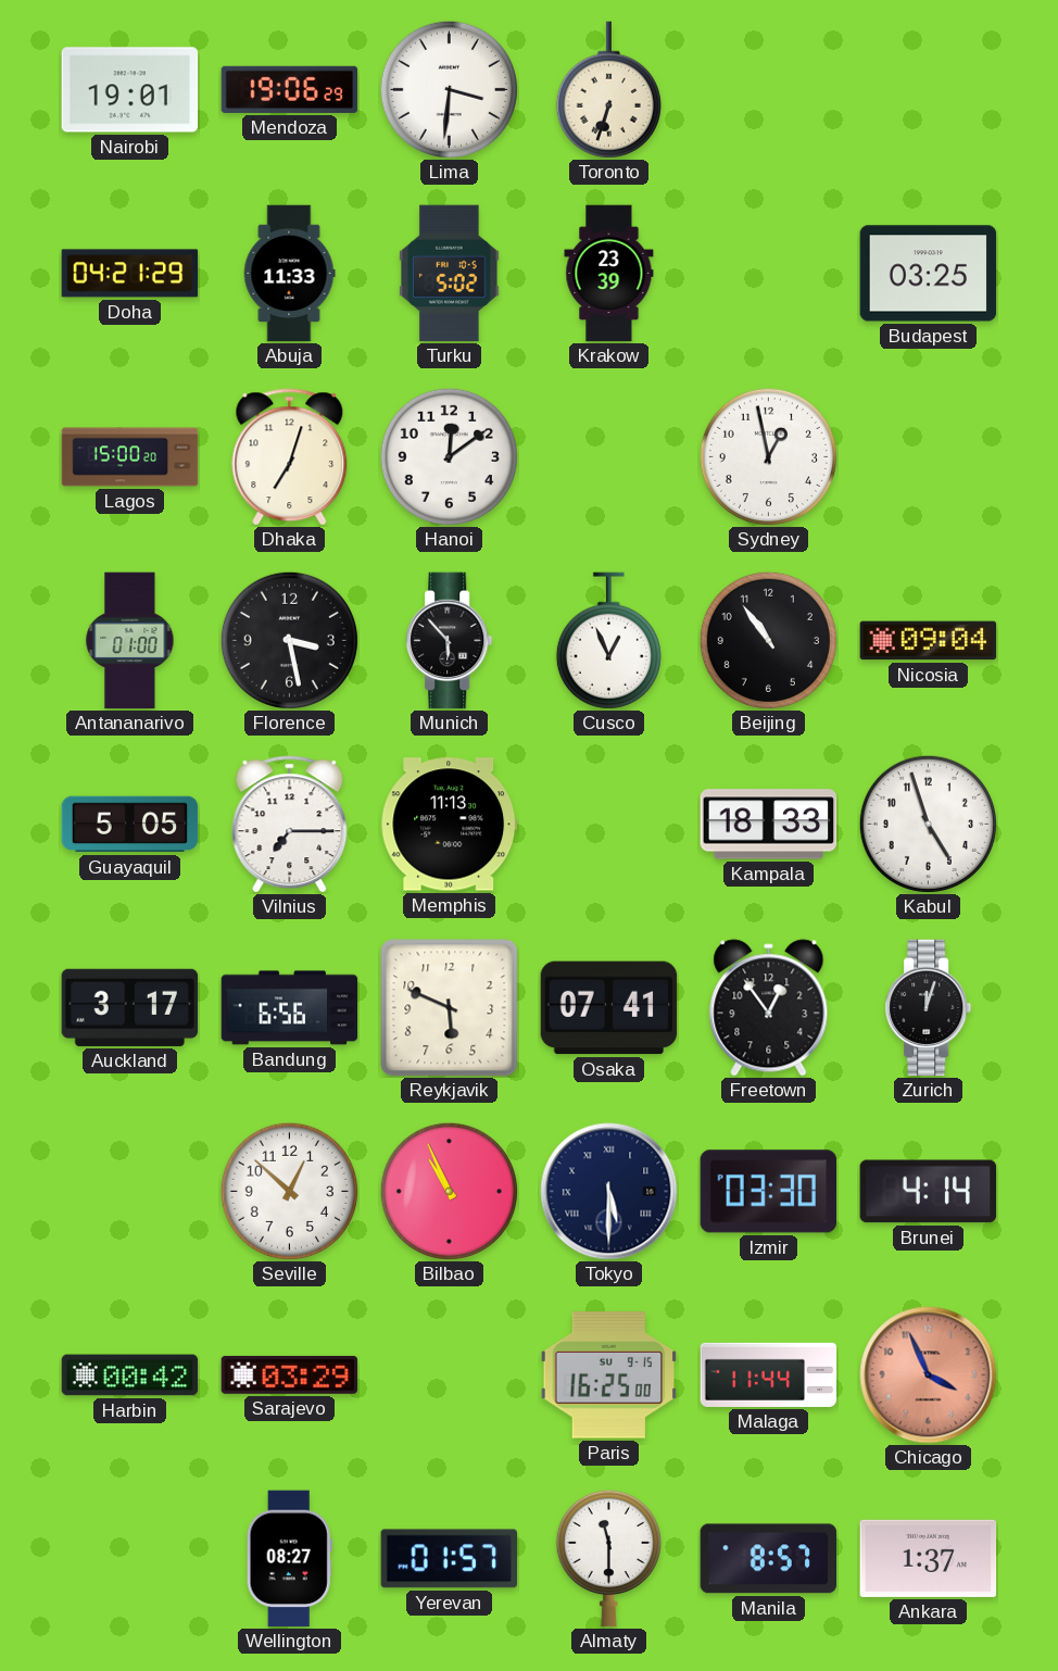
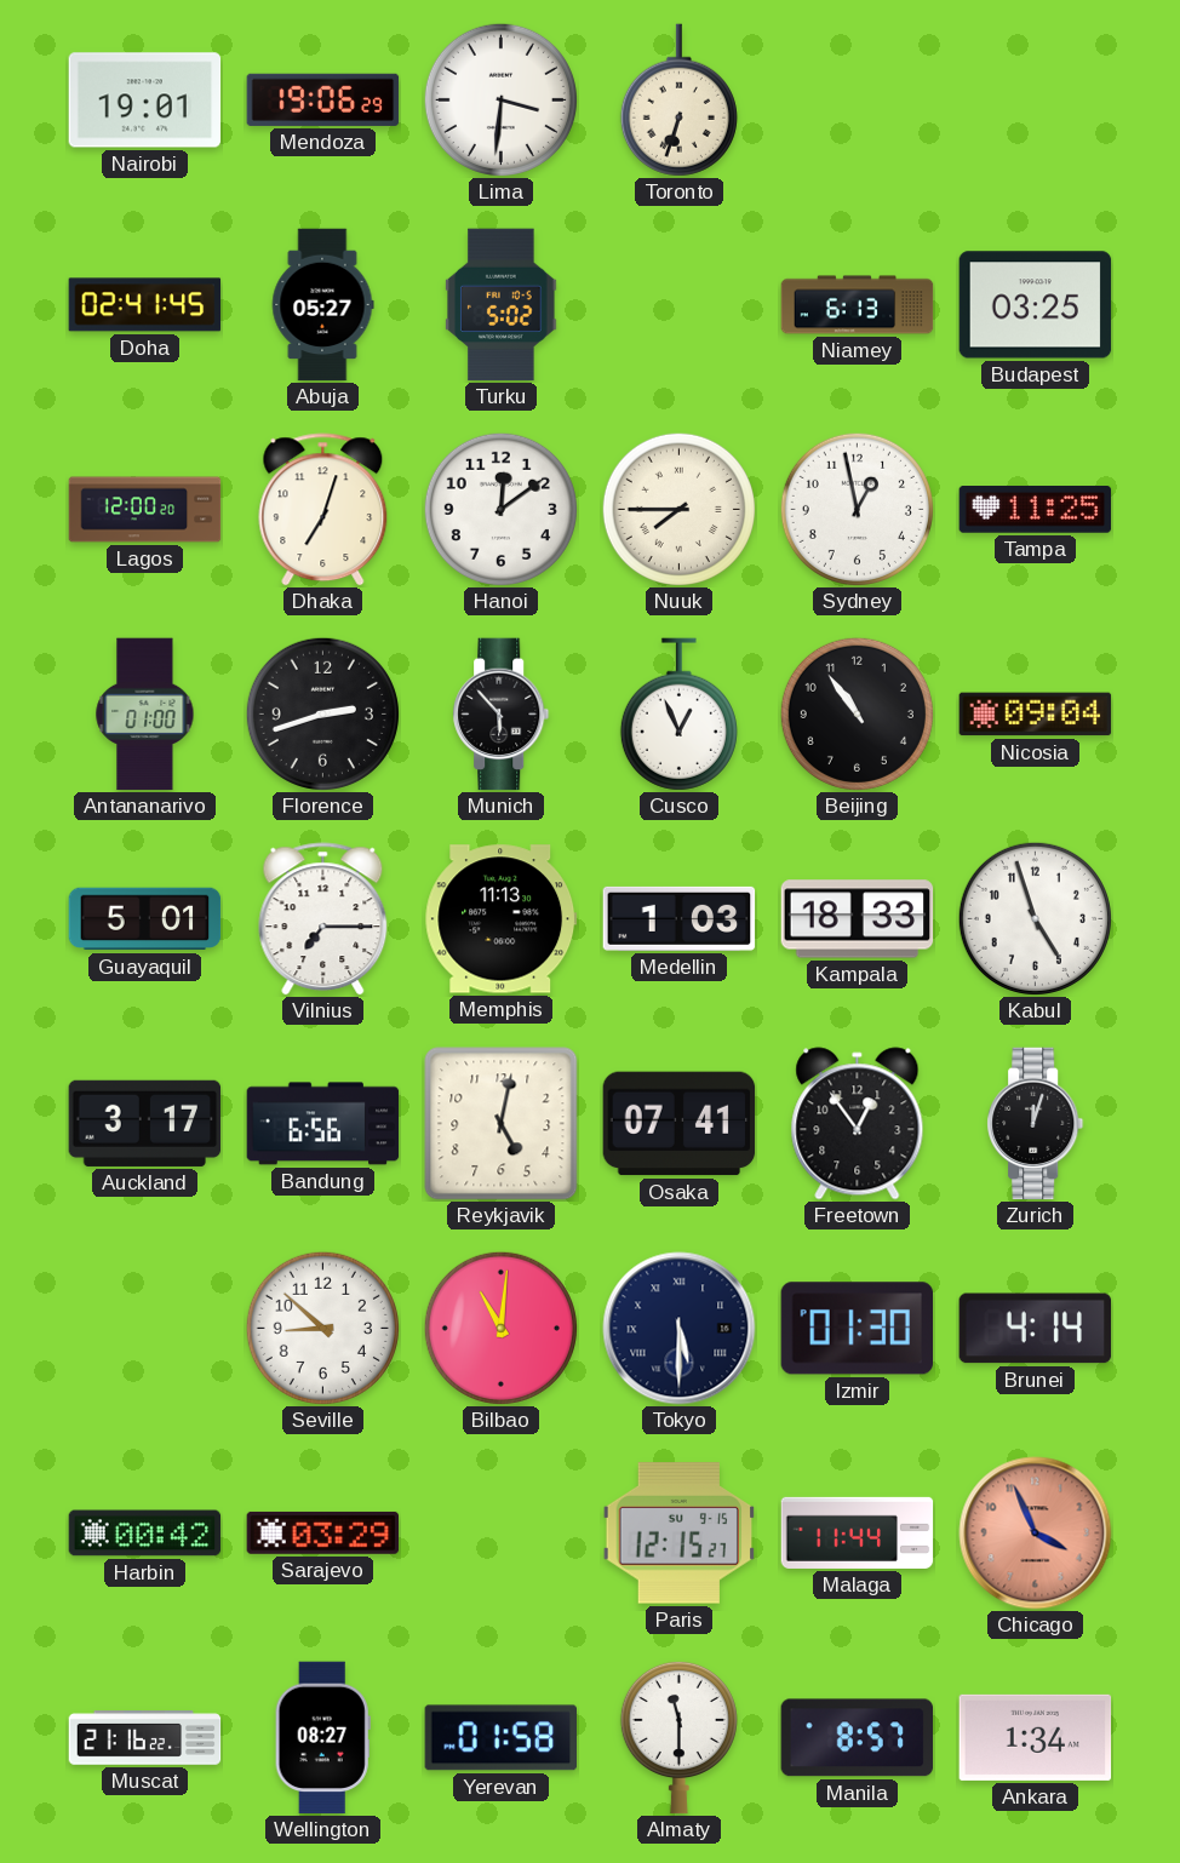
Doha: 04:21 -> 02:41 (145, 305)
Abuja: 11:33 -> 05:27 (322, 305)
Krakow: 23:39 -> none (609, 274)
Niamey: none -> 6:13 (858, 305)
Lagos: 15:00 -> 12:00 (145, 510)
Nuuk: none -> 7:45 (678, 509)
Tampa: none -> 11:25 (1036, 510)
Florence: 3:28 -> 2:42 (322, 713)
Guayaquil: 5:05 -> 5:01 (145, 919)
Medellin: none -> 1:03 (680, 918)
Reykjavik: 5:49 -> 5:02 (502, 1124)
Seville: 12:52 -> 8:52 (322, 1328)
Bilbao: 10:56 -> 11:01 (500, 1328)
Izmir: 03:30 -> 01:30 (857, 1329)
Paris: 16:25 -> 12:15 (680, 1534)
Muscat: none -> 21:16 (145, 1738)
Yerevan: 01:57 -> 01:58 (500, 1738)
Ankara: 1:37 -> 1:34 (1036, 1737)
